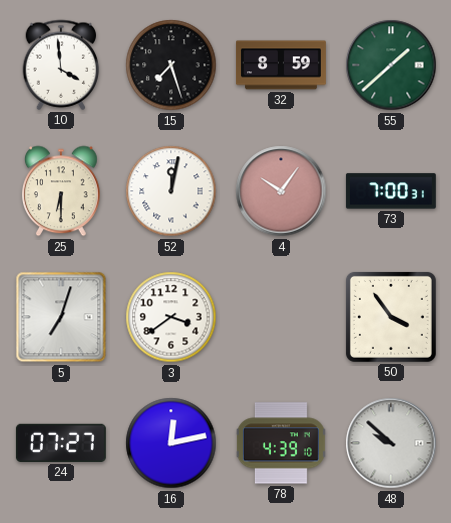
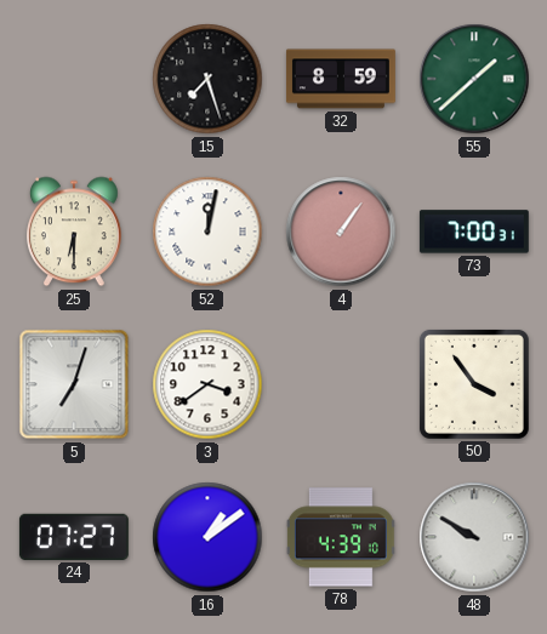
10: 3:59 -> none (61, 65)
4: 10:06 -> 1:06 (341, 232)
16: 12:13 -> 1:09 (207, 537)
48: 9:52 -> 9:50 (474, 537)
